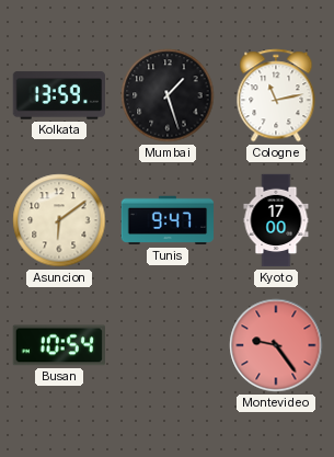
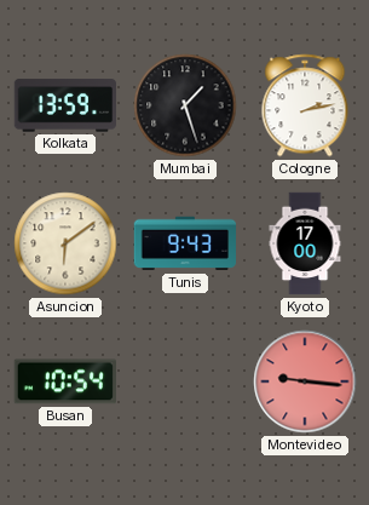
Cologne: 11:13 -> 2:13 (305, 105)
Tunis: 9:47 -> 9:43 (185, 243)
Montevideo: 9:24 -> 9:16 (305, 381)
